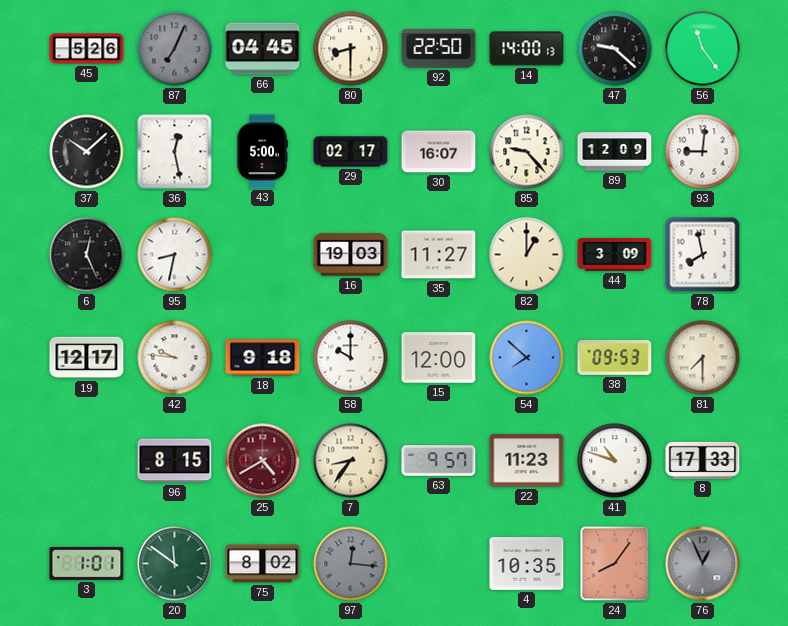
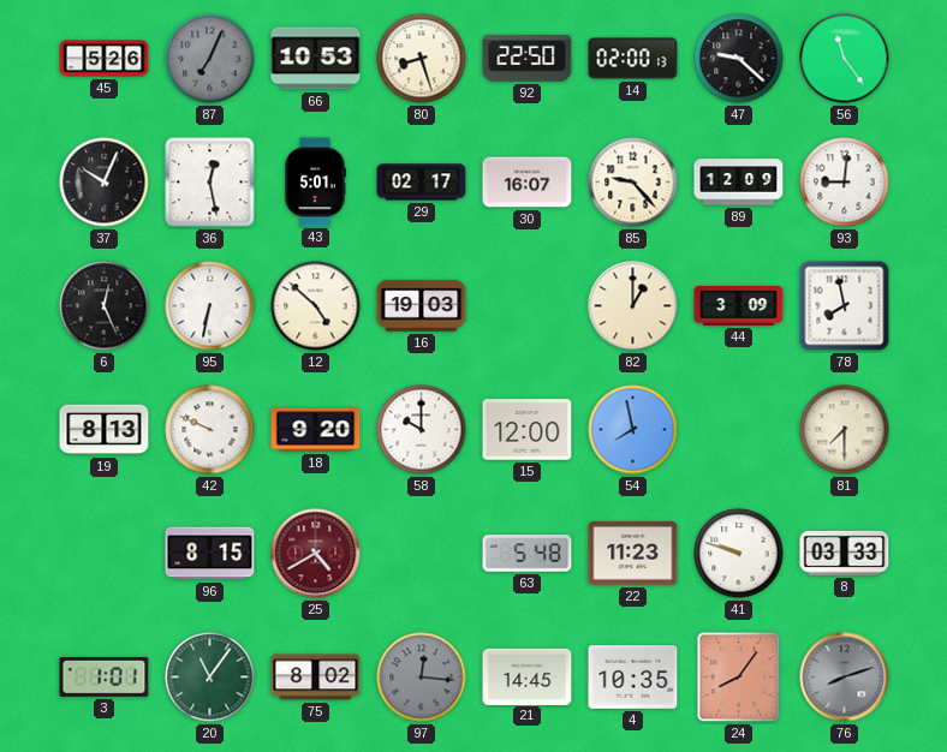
66: 04:45 -> 10:53 (316, 59)
80: 8:30 -> 8:27 (422, 59)
14: 14:00 -> 02:00 (633, 59)
37: 10:08 -> 10:04 (105, 183)
43: 5:00 -> 5:01 (315, 183)
95: 8:32 -> 6:32 (210, 306)
12: none -> 4:52 (316, 306)
35: 11:27 -> none (439, 255)
19: 12:17 -> 8:13 (105, 430)
42: 9:46 -> 9:49 (210, 430)
18: 9:18 -> 9:20 (316, 430)
54: 7:52 -> 7:58 (633, 430)
38: 09:53 -> none (615, 357)
7: 8:36 -> none (351, 461)
63: 9:57 -> 5:48 (528, 554)
41: 10:48 -> 9:48 (739, 554)
8: 17:33 -> 03:33 (845, 553)
20: 11:51 -> 11:06 (210, 678)
21: none -> 14:45 (528, 676)
76: 12:56 -> 8:12 (845, 678)
